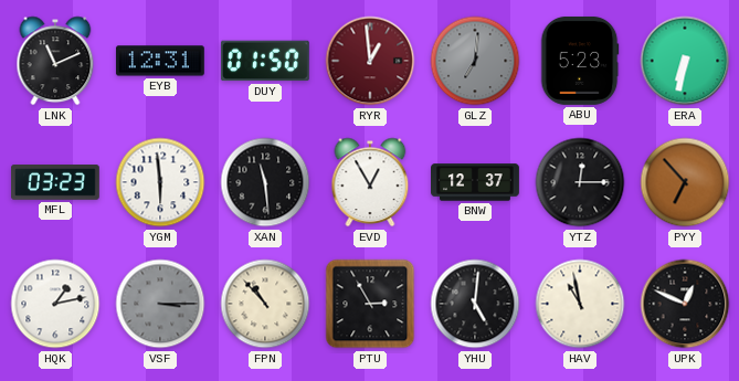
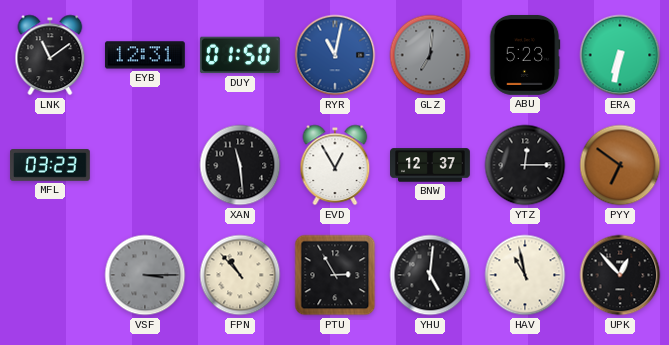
LNK: 11:11 -> 11:09 (50, 55)
RYR: 12:59 -> 11:02 (335, 55)
RYR dial: burgundy -> blue (335, 55)
YGM: 5:59 -> none (160, 182)
PYY: 6:53 -> 6:51 (620, 165)
HQK: 1:13 -> none (55, 304)
UPK: 12:49 -> 12:53 (620, 275)
